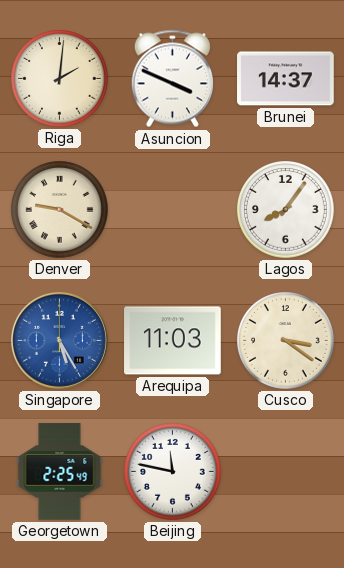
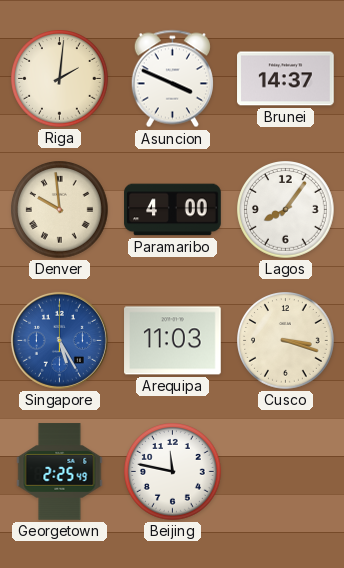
Denver: 9:20 -> 9:59 (60, 210)
Paramaribo: none -> 4:00 (173, 210)
Cusco: 3:21 -> 3:18 (286, 341)
